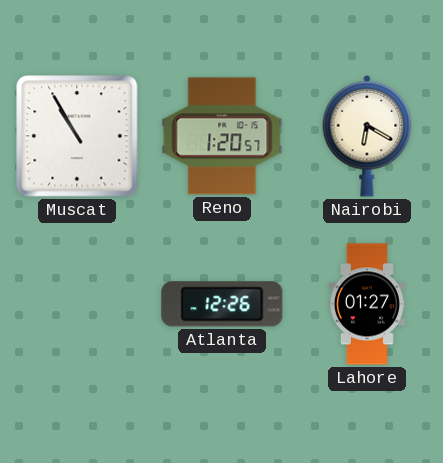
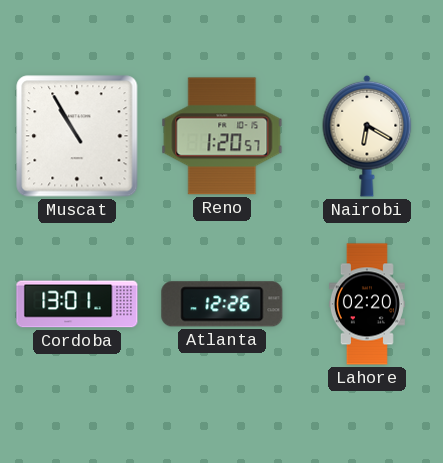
Cordoba: none -> 13:01 (77, 304)
Lahore: 01:27 -> 02:20 (367, 304)
